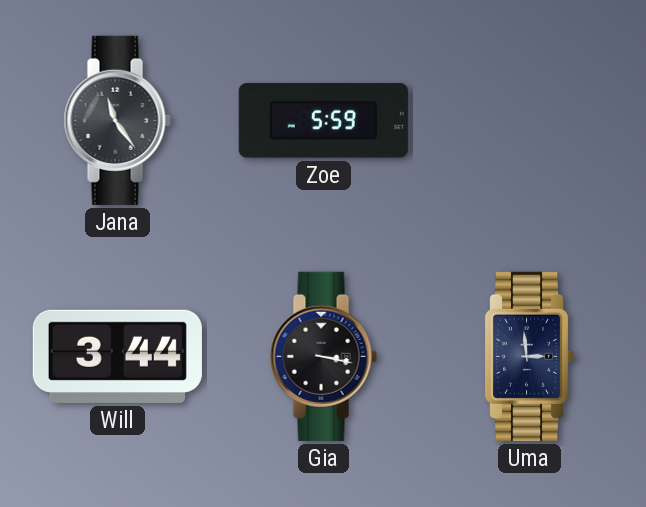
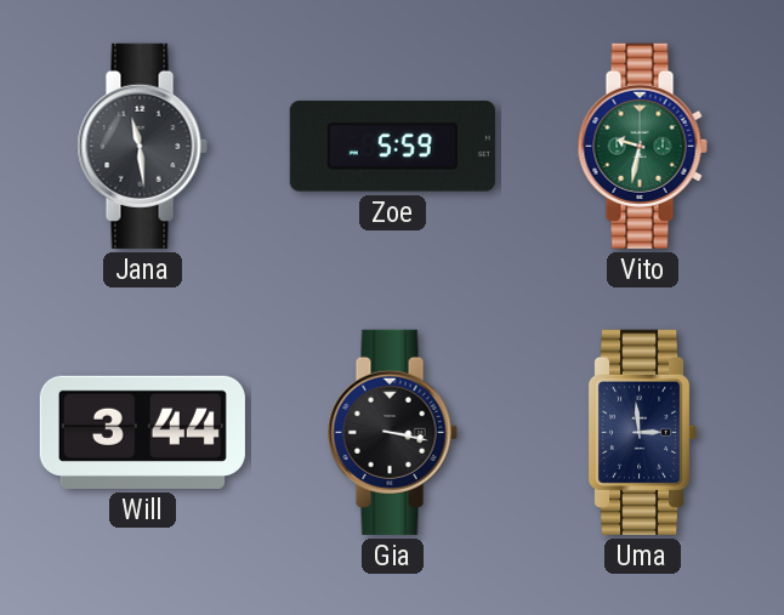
Jana: 11:24 -> 11:29 (142, 146)
Vito: none -> 9:32 (642, 146)
